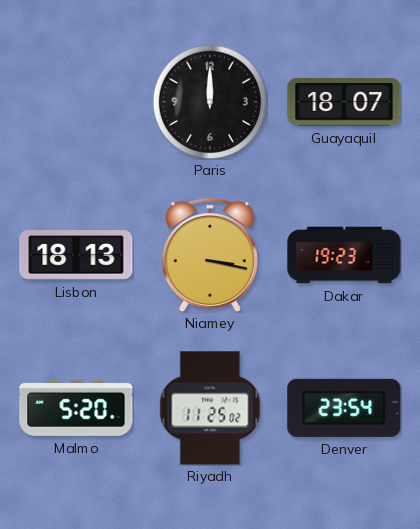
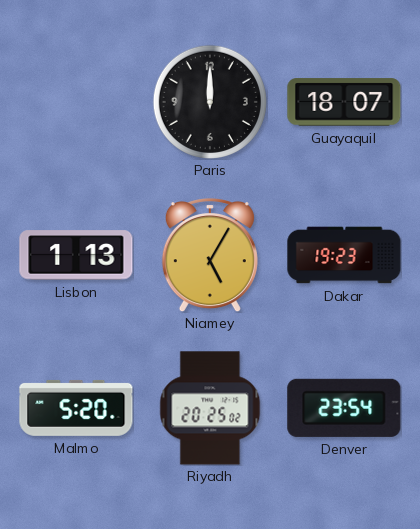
Lisbon: 18:13 -> 1:13 (76, 255)
Niamey: 3:17 -> 5:05 (210, 256)
Riyadh: 11:25 -> 20:25 (210, 408)
